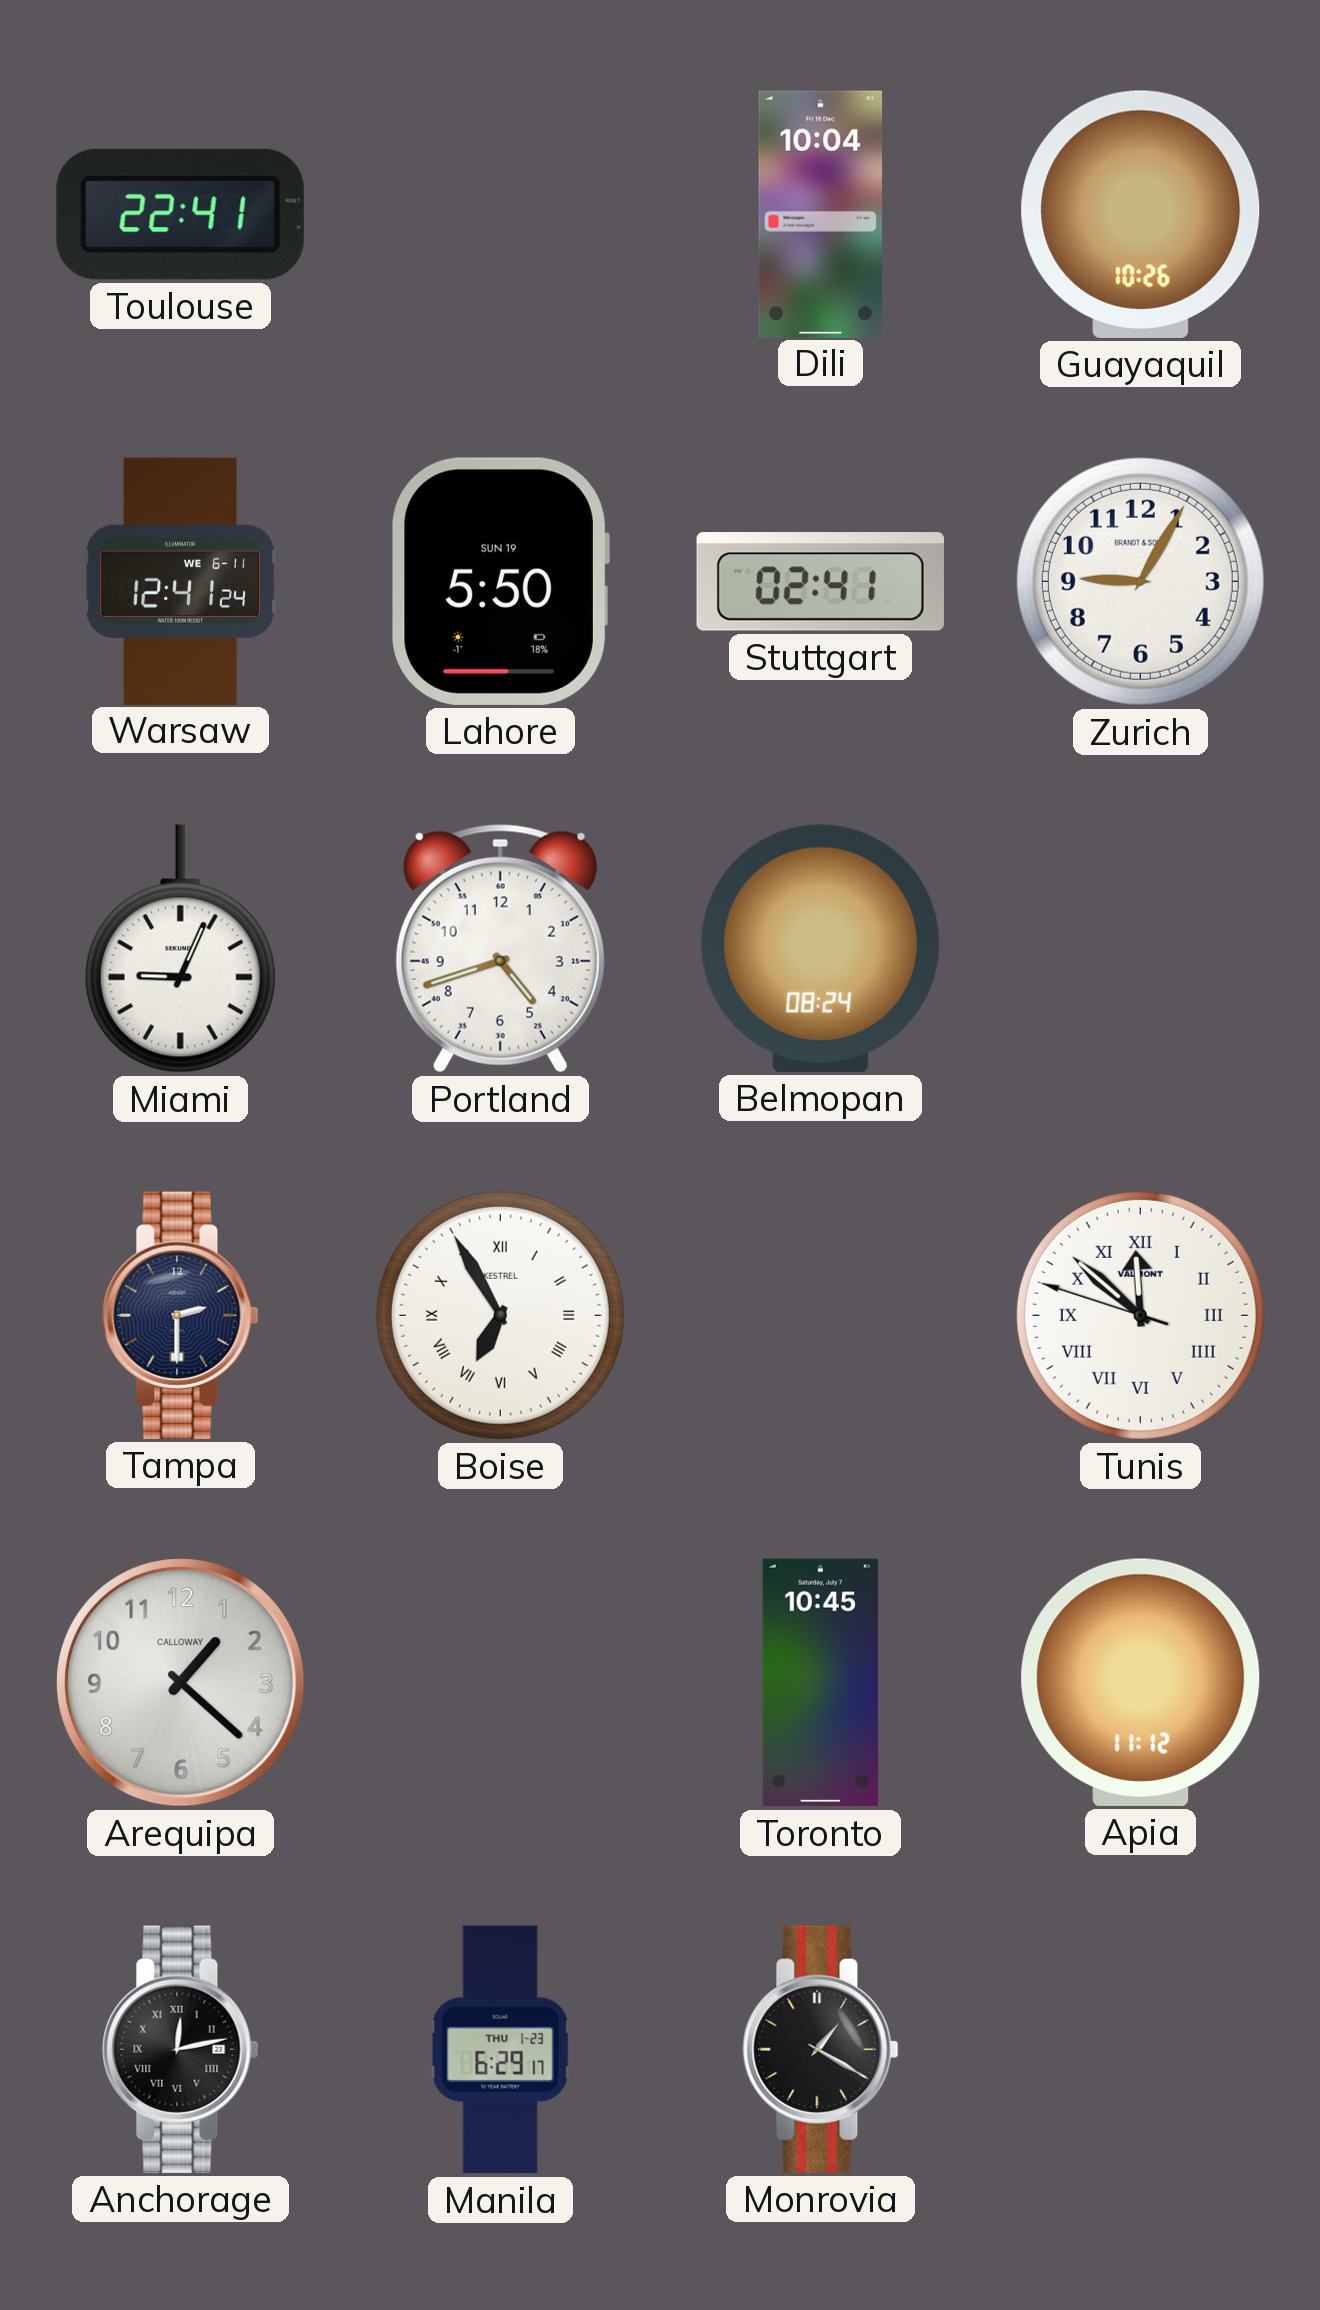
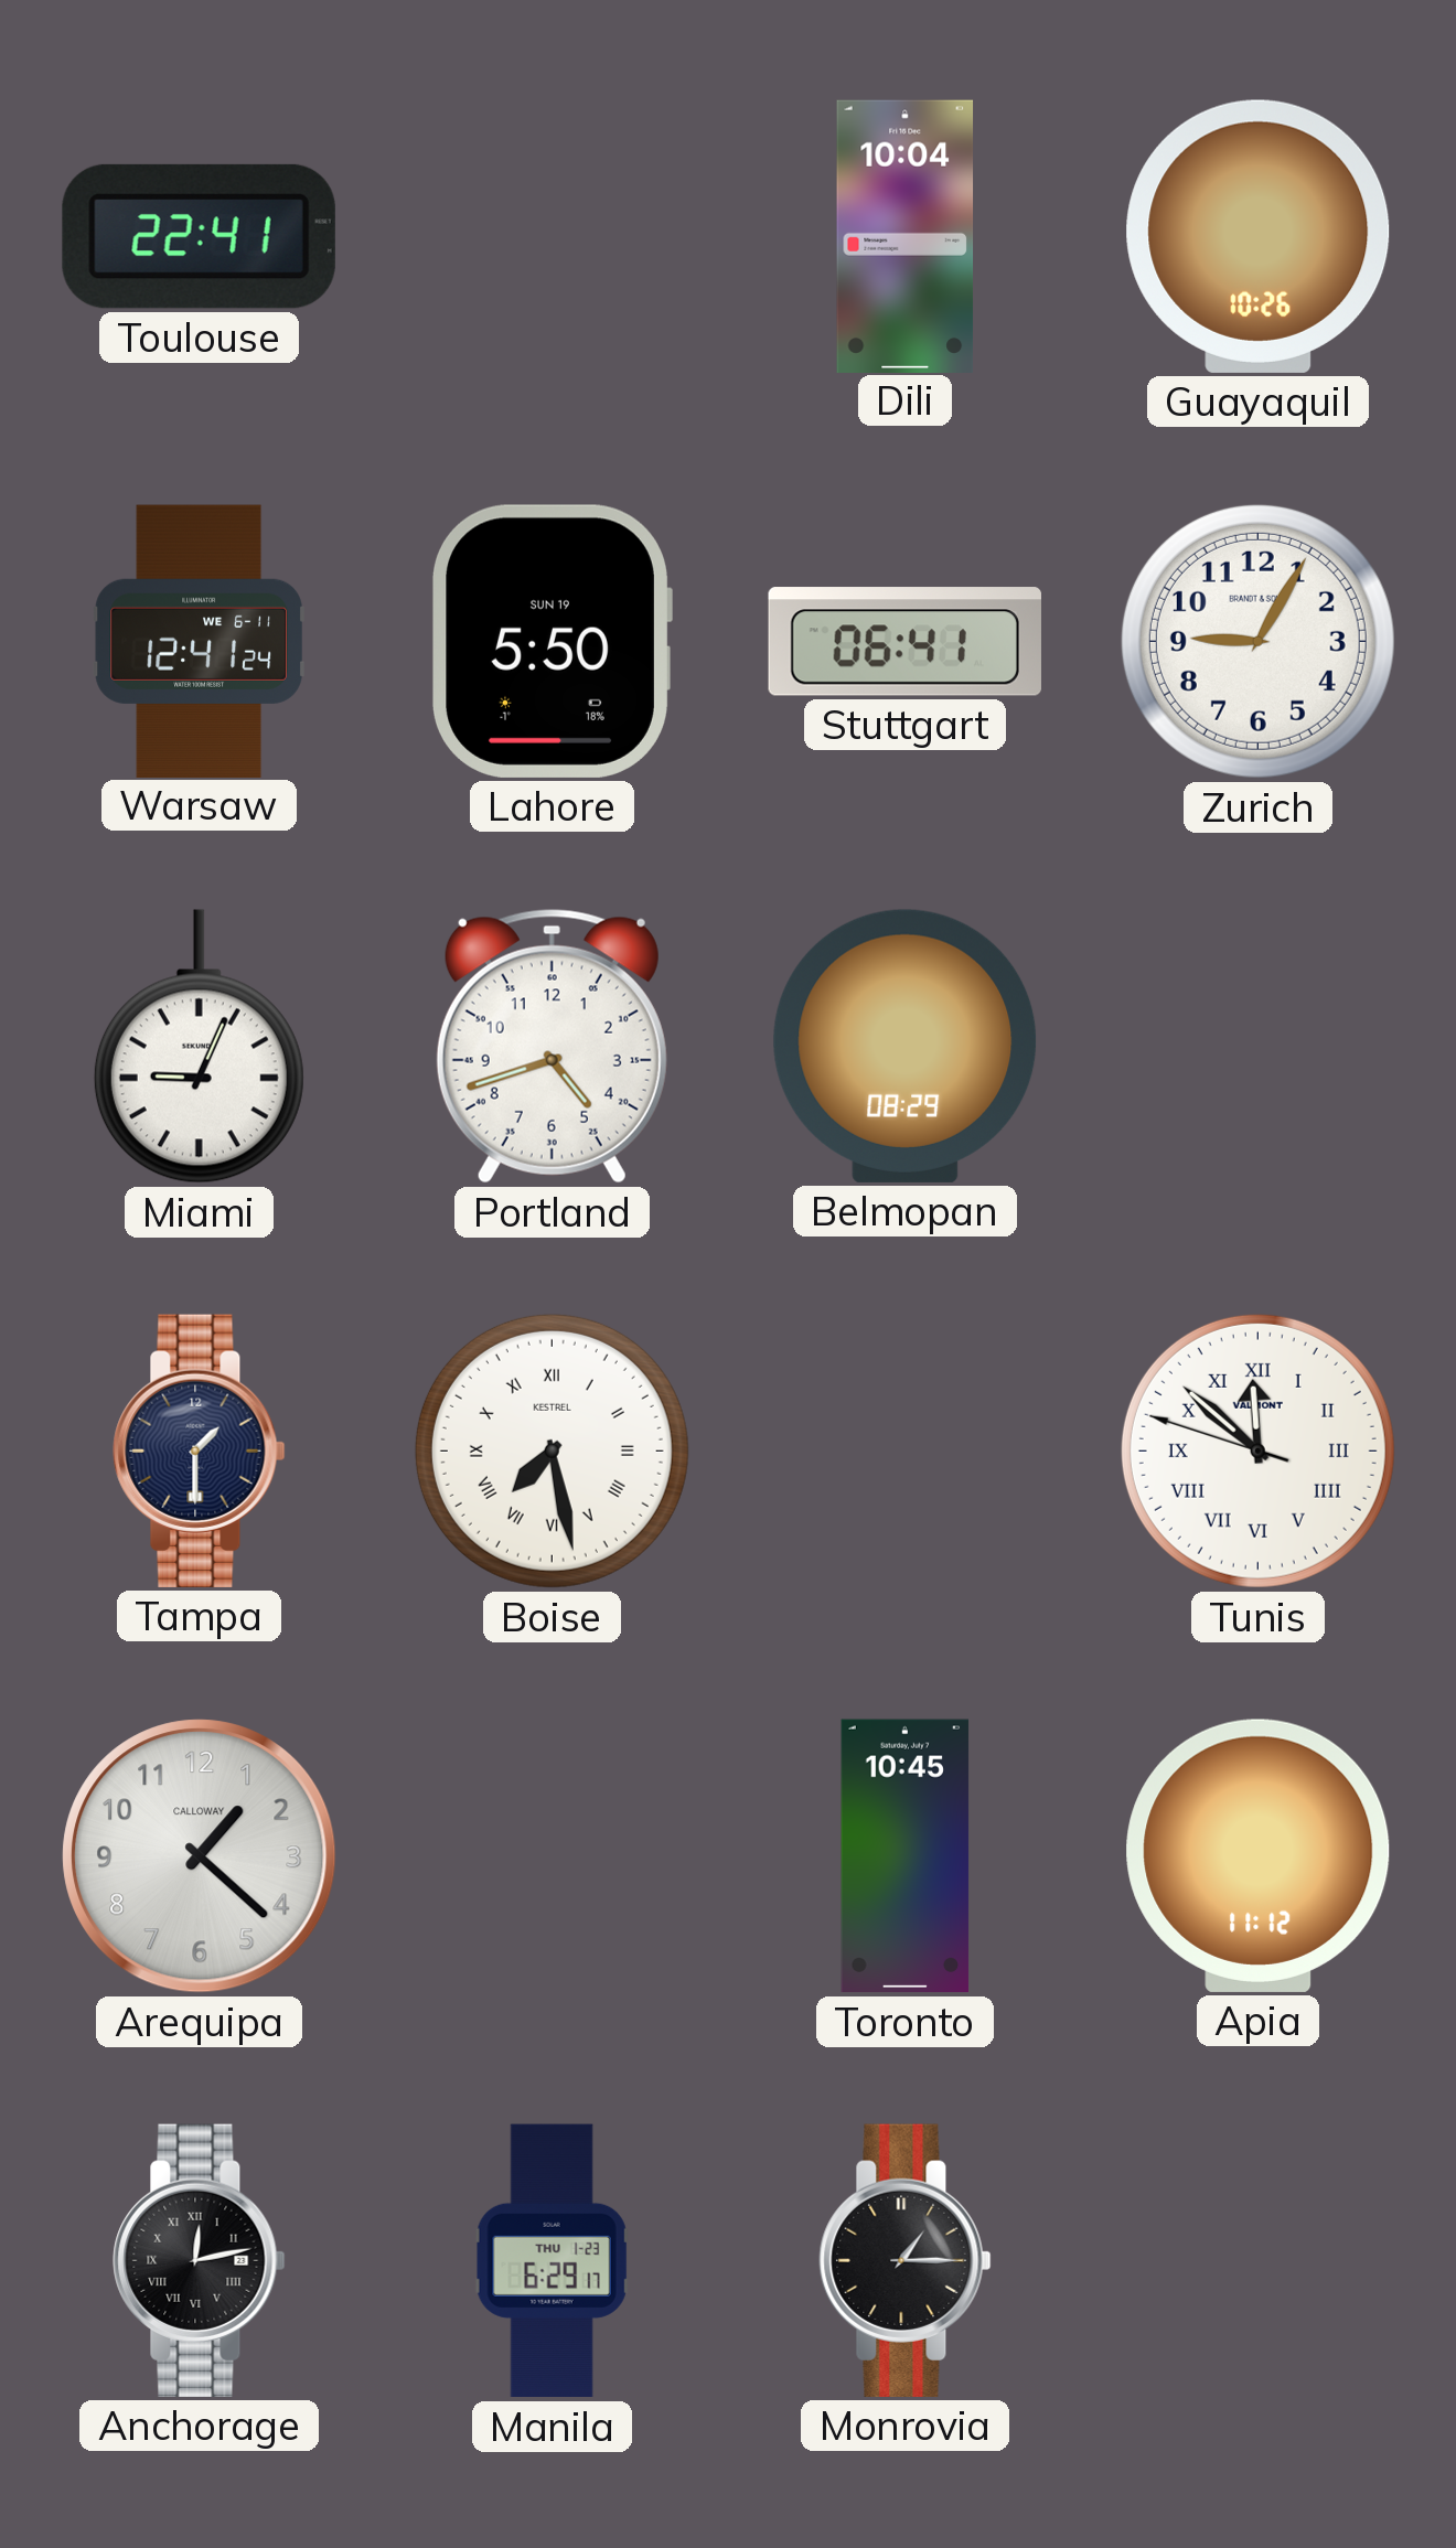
Stuttgart: 02:41 -> 06:41 (904, 642)
Belmopan: 08:24 -> 08:29 (906, 1046)
Tampa: 2:30 -> 1:30 (200, 1450)
Boise: 6:55 -> 7:28 (552, 1450)
Monrovia: 1:20 -> 1:15 (906, 2260)
